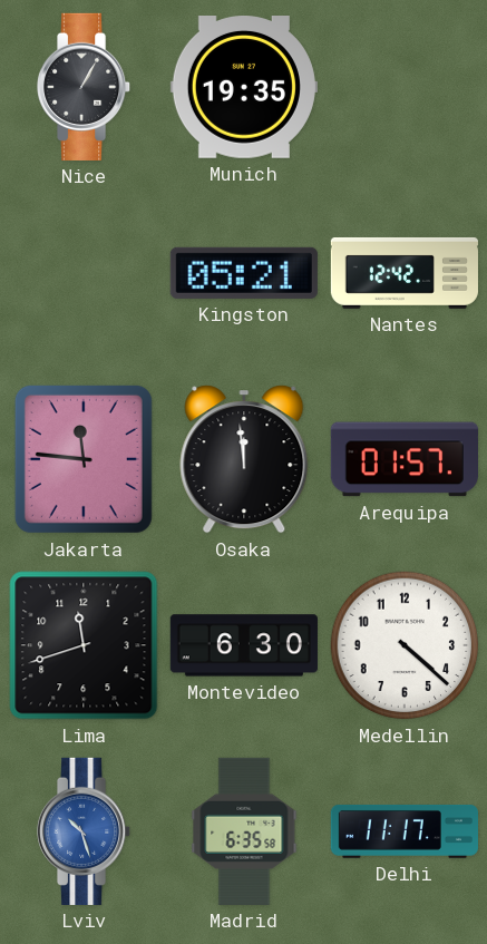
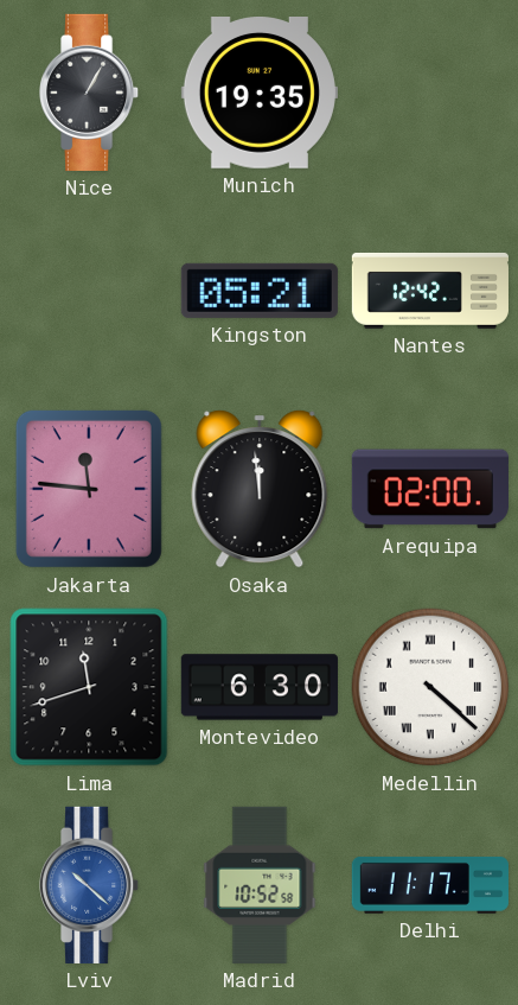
Arequipa: 01:57 -> 02:00 (430, 489)
Medellin numerals: Arabic -> Roman (430, 687)
Lviv: 10:27 -> 10:22 (90, 885)
Madrid: 6:35 -> 10:52 (260, 885)
